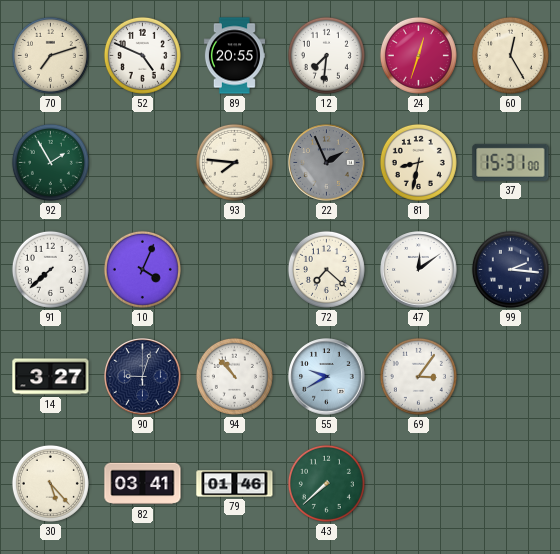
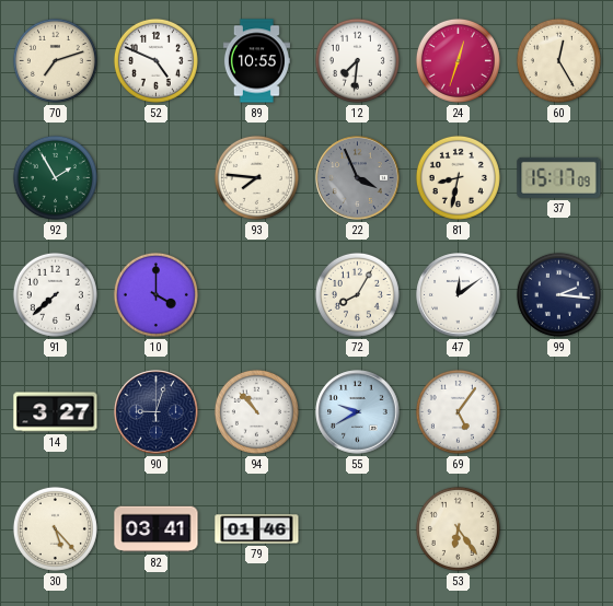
89: 20:55 -> 10:55 (256, 61)
22: 1:56 -> 3:56 (358, 178)
37: 15:31 -> 15:17 (559, 177)
10: 4:04 -> 4:00 (155, 294)
72: 7:22 -> 8:05 (357, 294)
69: 3:06 -> 5:06 (458, 411)
43: 7:38 -> none (326, 483)
53: none -> 6:24 (458, 528)
